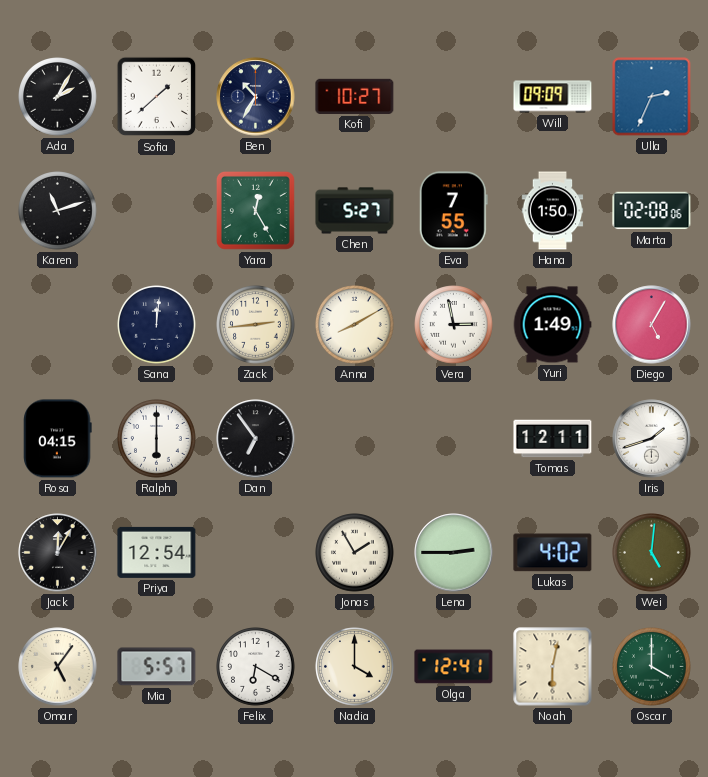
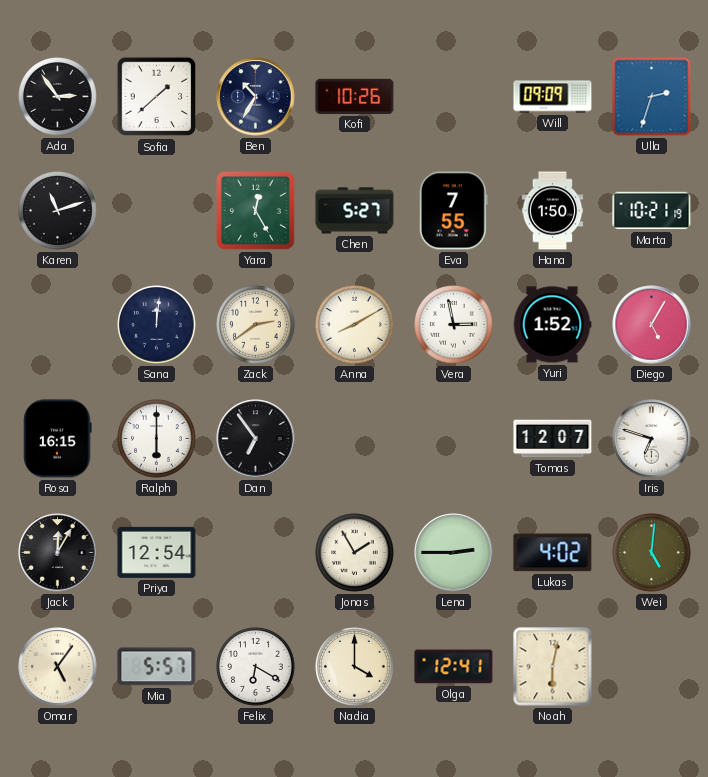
Ada: 2:05 -> 2:54 (58, 97)
Kofi: 10:27 -> 10:26 (355, 96)
Ulla: 2:34 -> 2:33 (652, 97)
Marta: 02:08 -> 10:21 (652, 211)
Zack: 2:44 -> 2:39 (256, 325)
Yuri: 1:49 -> 1:52 (552, 325)
Rosa: 04:15 -> 16:15 (58, 439)
Tomas: 12:11 -> 12:07 (553, 439)
Iris: 1:42 -> 6:48 (652, 439)
Oscar: 4:00 -> none (652, 667)
